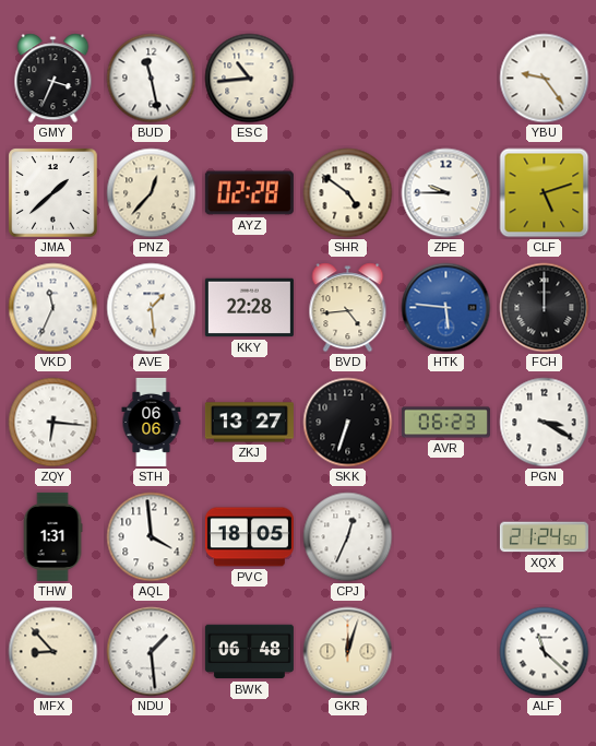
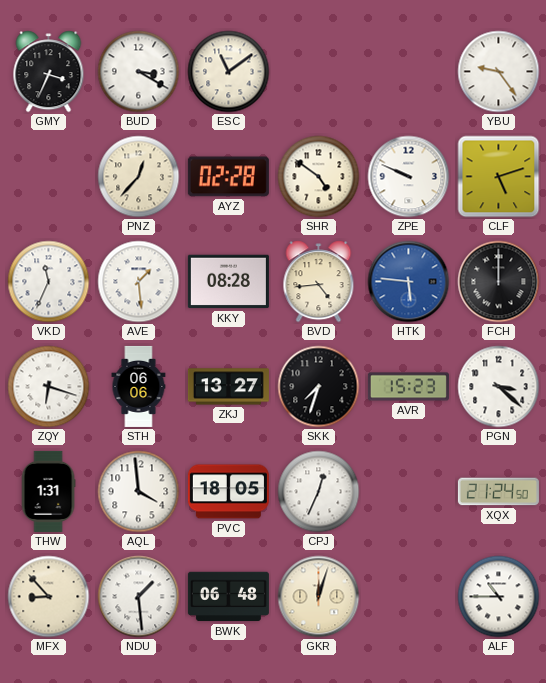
BUD: 11:28 -> 3:20 (139, 72)
ESC: 10:44 -> 11:09 (229, 72)
JMA: 1:38 -> none (53, 193)
ZPE: 9:45 -> 9:49 (409, 177)
KKY: 22:28 -> 08:28 (228, 282)
ZQY: 6:16 -> 6:18 (49, 387)
SKK: 6:33 -> 7:33 (319, 387)
AVR: 06:23 -> 15:23 (408, 387)
PGN: 3:20 -> 3:22 (499, 387)
ALF: 11:22 -> 10:45 (499, 597)
